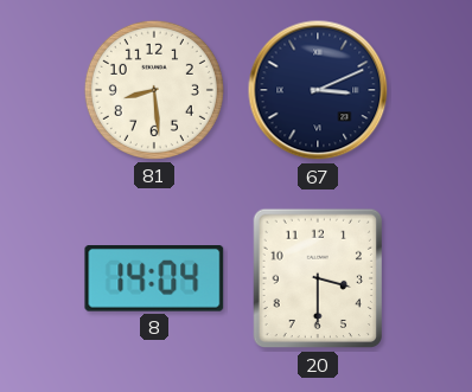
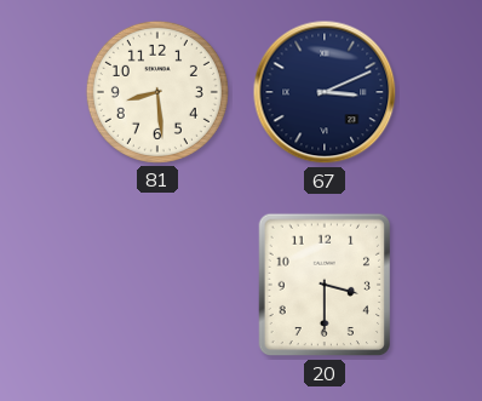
8: 14:04 -> none (154, 279)
